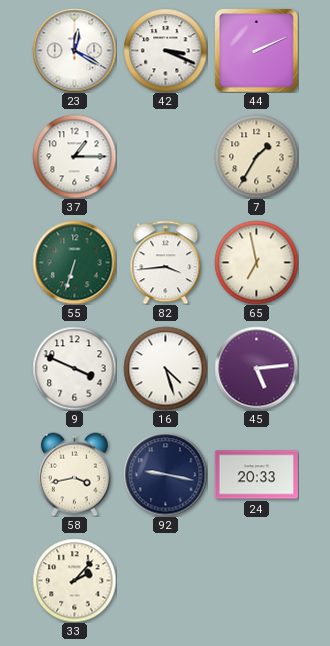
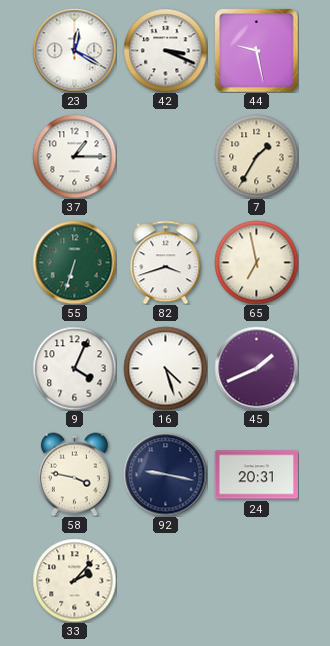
44: 2:11 -> 9:28 (256, 50)
82: 3:44 -> 3:42 (166, 262)
9: 3:49 -> 4:04 (74, 368)
45: 5:14 -> 1:41 (256, 368)
58: 3:43 -> 3:47 (74, 474)
24: 20:33 -> 20:31 (256, 475)
